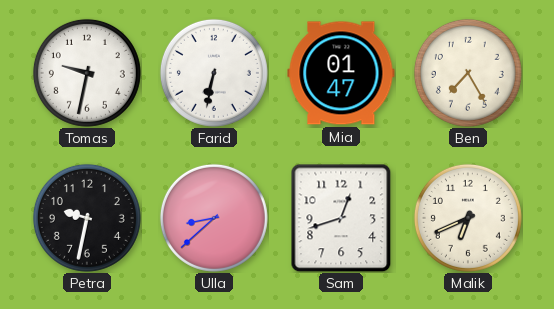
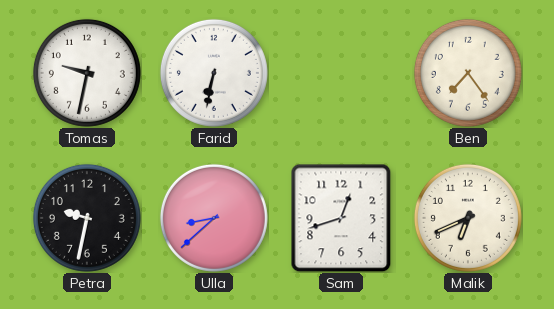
Mia: 01:47 -> none (341, 73)
Ben: 7:25 -> 7:24 (468, 73)
